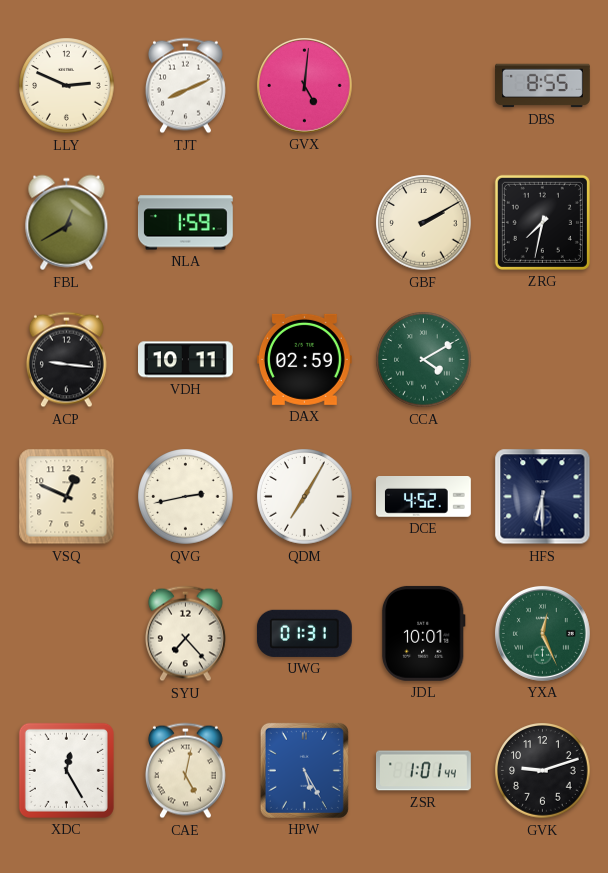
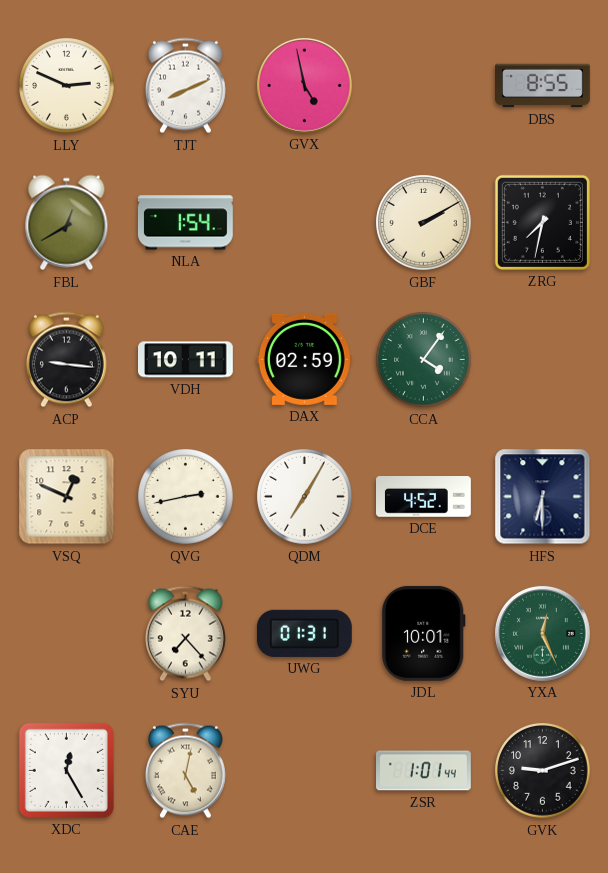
GVX: 5:01 -> 4:58 (304, 85)
NLA: 1:59 -> 1:54 (185, 223)
CCA: 4:10 -> 4:06 (424, 360)
HPW: 5:25 -> none (304, 770)
